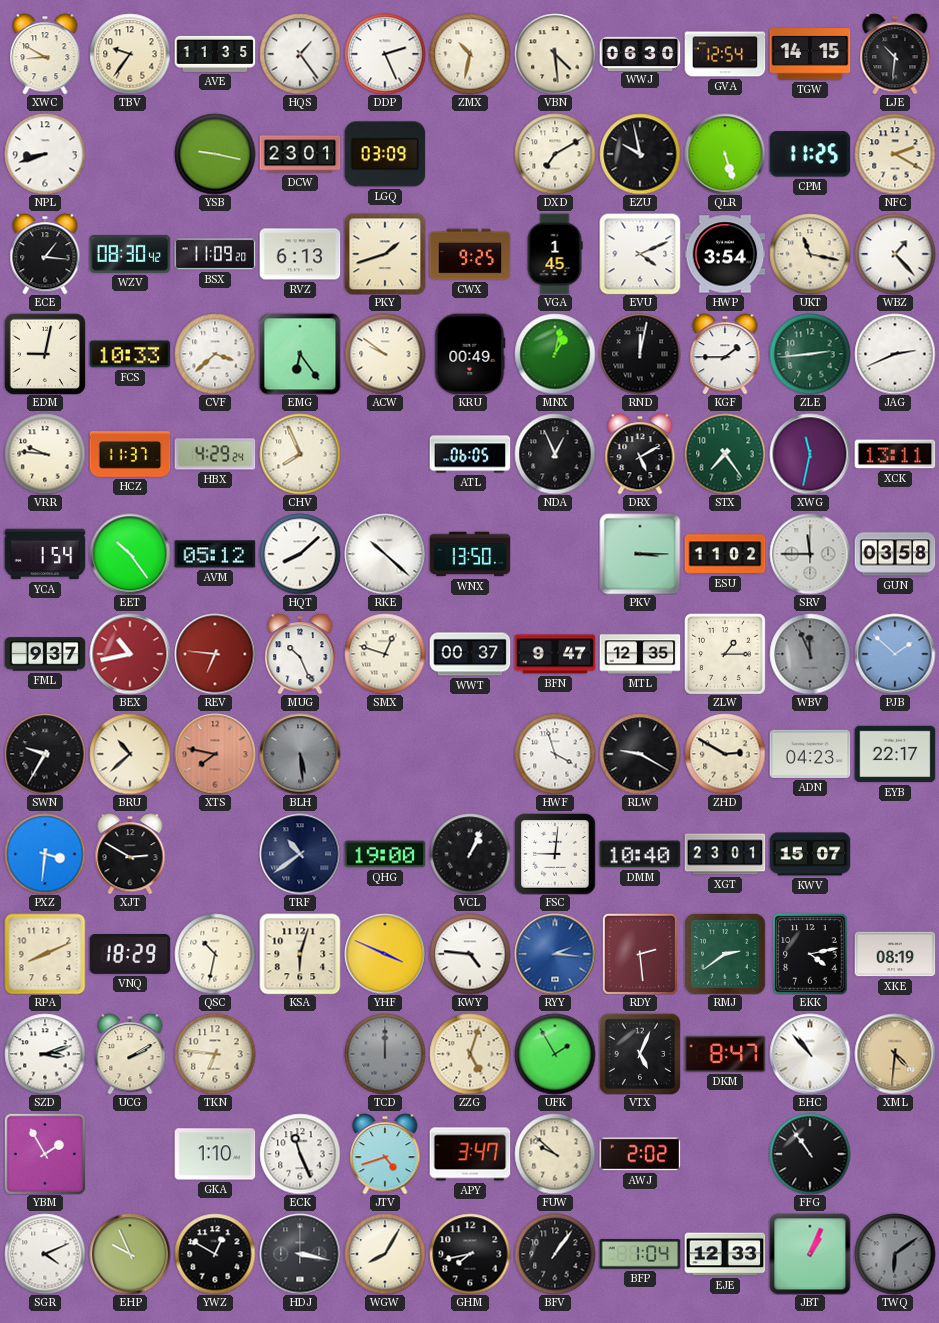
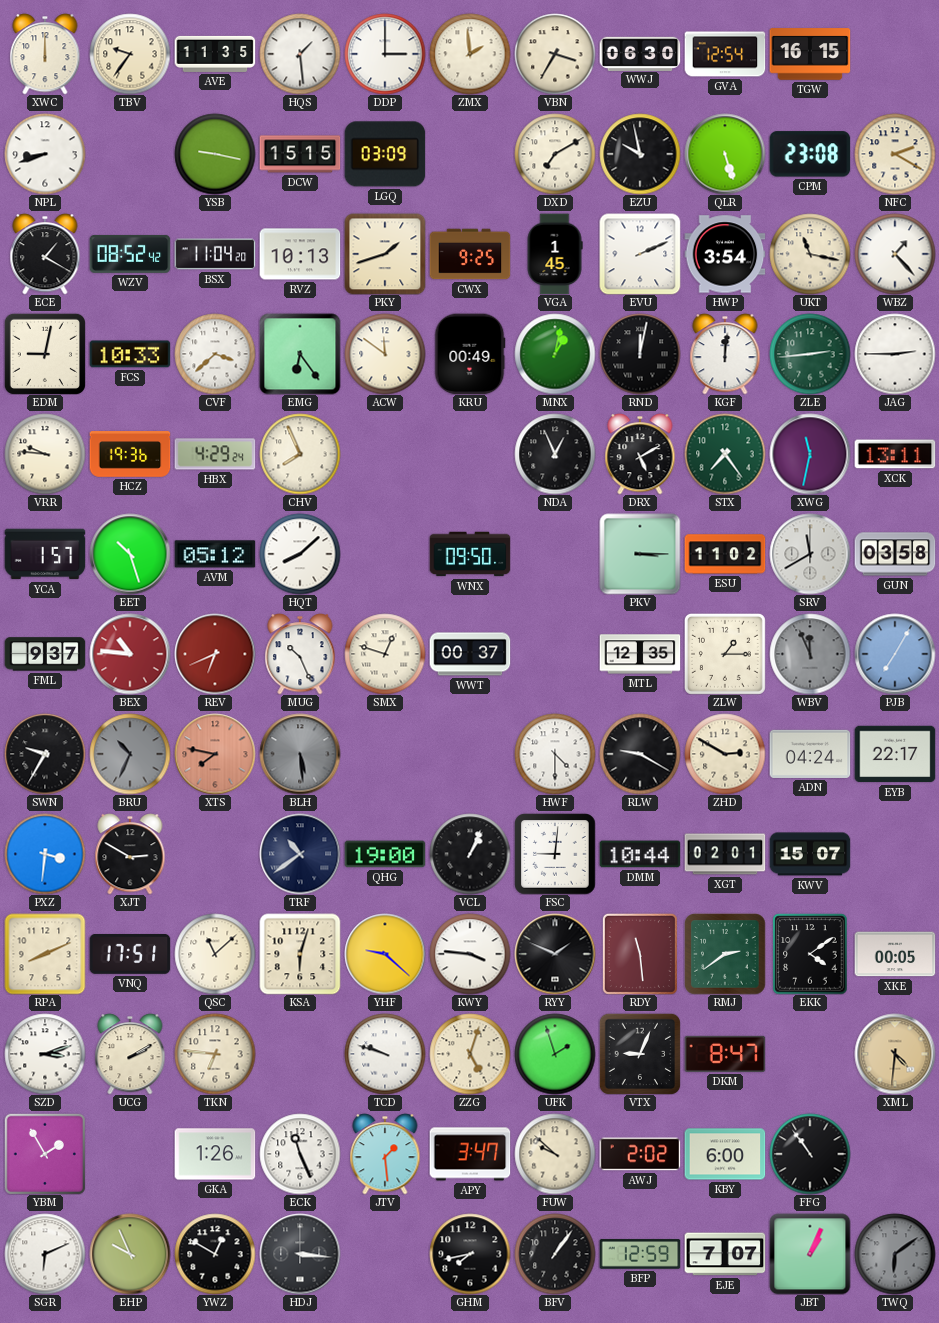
XWC: 8:50 -> 12:00 (45, 54)
HQS: 1:24 -> 1:29 (300, 54)
DDP: 2:26 -> 3:00 (385, 54)
ZMX: 10:32 -> 1:59 (470, 54)
VBN: 4:29 -> 3:35 (555, 54)
TGW: 14:15 -> 16:15 (810, 54)
LJE: 10:31 -> none (895, 54)
DCW: 23:01 -> 15:15 (300, 154)
CPM: 11:25 -> 23:08 (810, 154)
ECE: 1:16 -> 1:20 (45, 254)
WZV: 08:30 -> 08:52 (130, 254)
BSX: 11:09 -> 11:04 (215, 254)
RVZ: 6:13 -> 10:13 (300, 254)
EVU: 4:11 -> 2:11 (640, 254)
ACW: 9:51 -> 11:51 (385, 354)
KGF: 1:45 -> 12:01 (725, 354)
JAG: 2:41 -> 2:45 (895, 354)
HCZ: 11:37 -> 19:36 (130, 454)
ATL: 06:05 -> none (470, 454)
YCA: 1:54 -> 1:57 (45, 554)
EET: 10:24 -> 10:27 (130, 554)
RKE: 10:22 -> none (385, 554)
WNX: 13:50 -> 09:50 (470, 554)
SRV: 11:45 -> 11:40 (810, 554)
BEX: 10:43 -> 10:46 (130, 654)
REV: 6:46 -> 6:41 (215, 654)
BFN: 9:47 -> none (555, 654)
PJB: 1:52 -> 7:05 (895, 654)
BRU: 10:38 -> 10:34 (130, 754)
BRU dial: cream -> grey (130, 754)
HWF: 3:57 -> 4:30 (555, 754)
ADN: 04:23 -> 04:24 (810, 754)
DMM: 10:40 -> 10:44 (640, 854)
XGT: 23:01 -> 02:01 (725, 854)
VNQ: 18:29 -> 17:51 (130, 955)
QSC: 10:32 -> 11:08 (215, 954)
YHF: 3:49 -> 9:22 (385, 954)
KWY: 4:46 -> 3:46 (470, 954)
RYY: 2:16 -> 1:49 (555, 954)
RYY dial: blue -> black (555, 954)
RDY: 2:29 -> 11:29 (640, 954)
EKK: 4:13 -> 4:09 (810, 954)
XKE: 08:19 -> 00:05 (895, 954)
TCD: 12:00 -> 9:48 (385, 1054)
TCD dial: grey -> white (385, 1054)
UFK: 1:55 -> 1:57 (555, 1054)
VTX: 5:04 -> 9:04 (640, 1054)
EHC: 10:53 -> none (810, 1054)
GKA: 1:10 -> 1:26 (215, 1154)
JTV: 4:42 -> 1:29 (385, 1154)
KBY: none -> 6:00 (725, 1154)
SGR: 4:11 -> 6:11 (45, 1254)
HDJ: 3:17 -> 3:16 (300, 1254)
WGW: 8:05 -> none (385, 1254)
BFP: 1:04 -> 12:59 (640, 1254)
EJE: 12:33 -> 7:07 (725, 1254)
